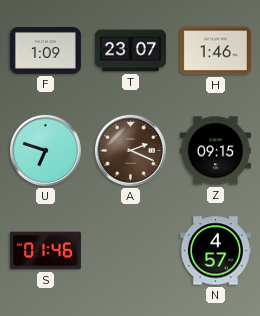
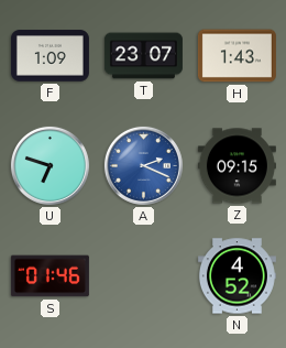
H: 1:46 -> 1:43 (237, 56)
A dial: brown -> blue (143, 165)
N: 4:57 -> 4:52 (237, 276)
